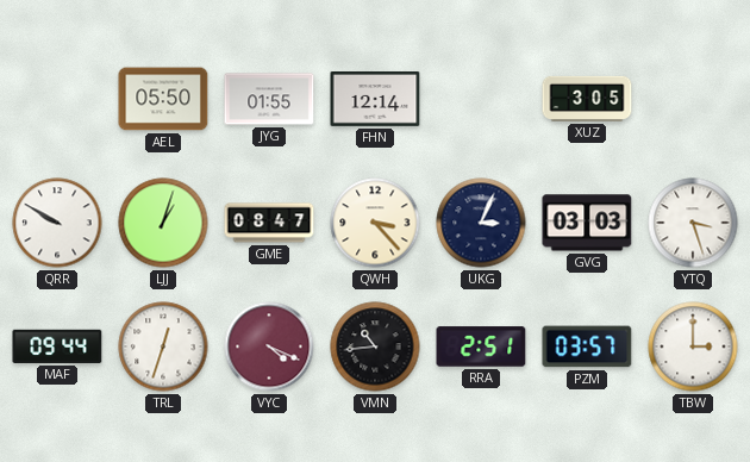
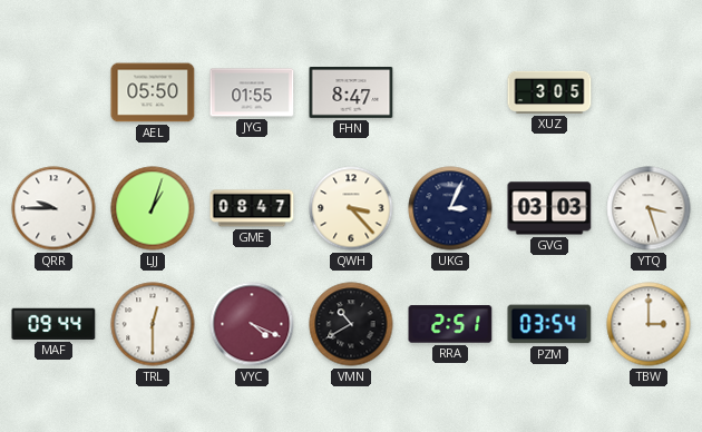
FHN: 12:14 -> 8:47 (351, 94)
QRR: 9:50 -> 9:45 (53, 208)
TRL: 12:33 -> 12:30 (153, 324)
VMN: 10:44 -> 10:40 (351, 324)
PZM: 03:57 -> 03:54 (549, 324)
